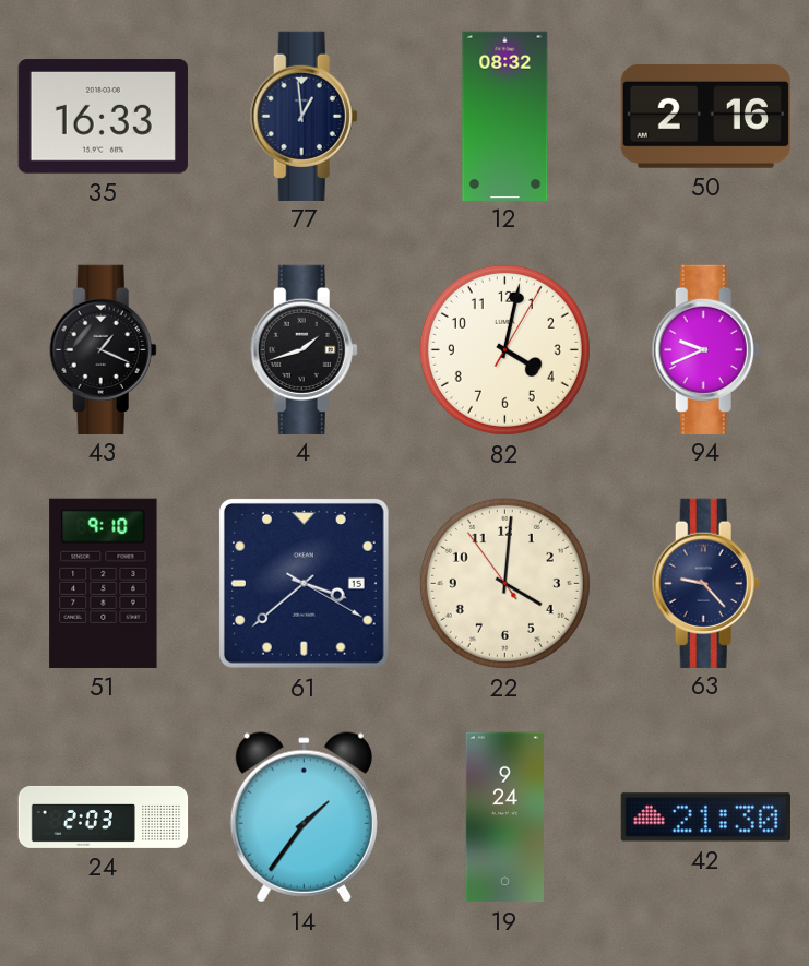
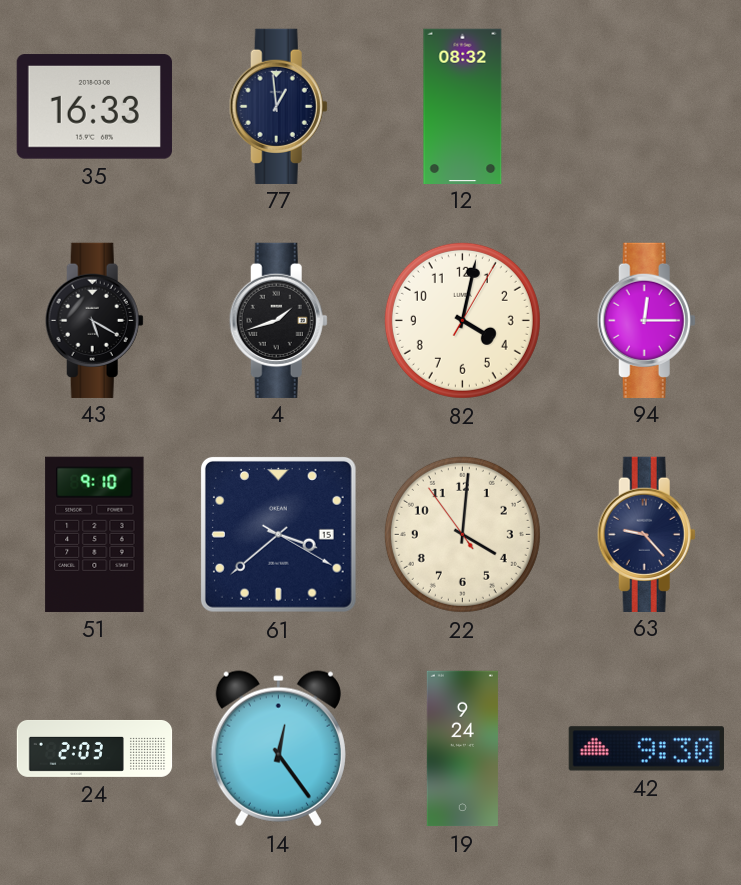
50: 2:16 -> none (705, 116)
43: 1:19 -> 5:20 (94, 320)
94: 9:41 -> 12:15 (646, 320)
14: 1:36 -> 12:24 (278, 749)
42: 21:30 -> 9:30 (646, 749)
